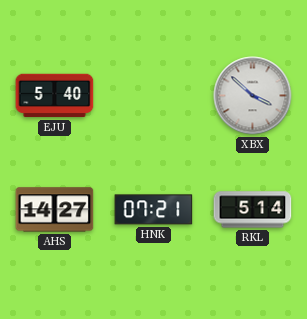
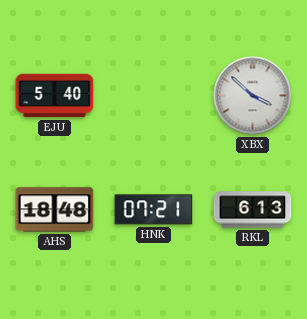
AHS: 14:27 -> 18:48 (55, 210)
RKL: 5:14 -> 6:13 (253, 210)
